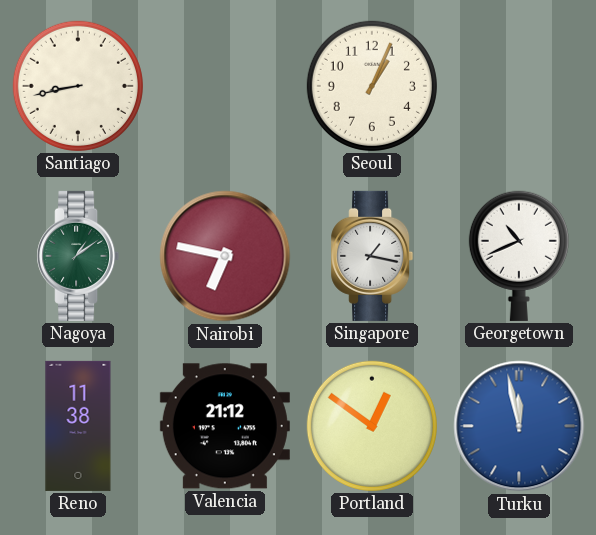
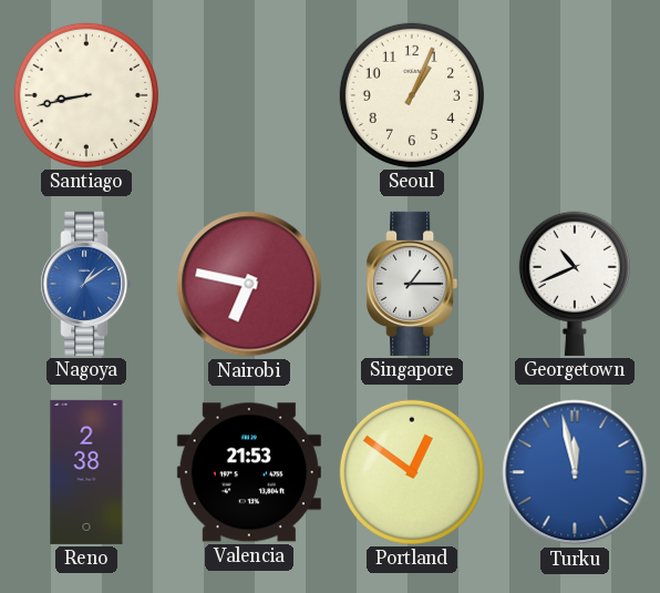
Nagoya dial: green -> blue (86, 284)
Singapore: 1:17 -> 1:15 (412, 284)
Reno: 11:38 -> 2:38 (86, 472)
Valencia: 21:12 -> 21:53 (249, 472)
